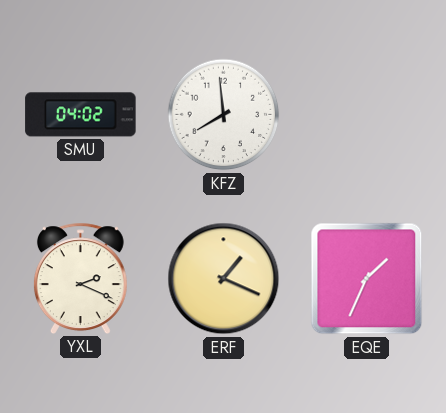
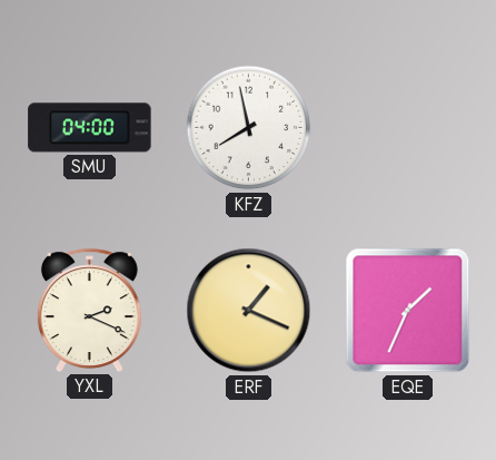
SMU: 04:02 -> 04:00 (90, 128)
KFZ: 7:59 -> 7:58 (249, 128)
